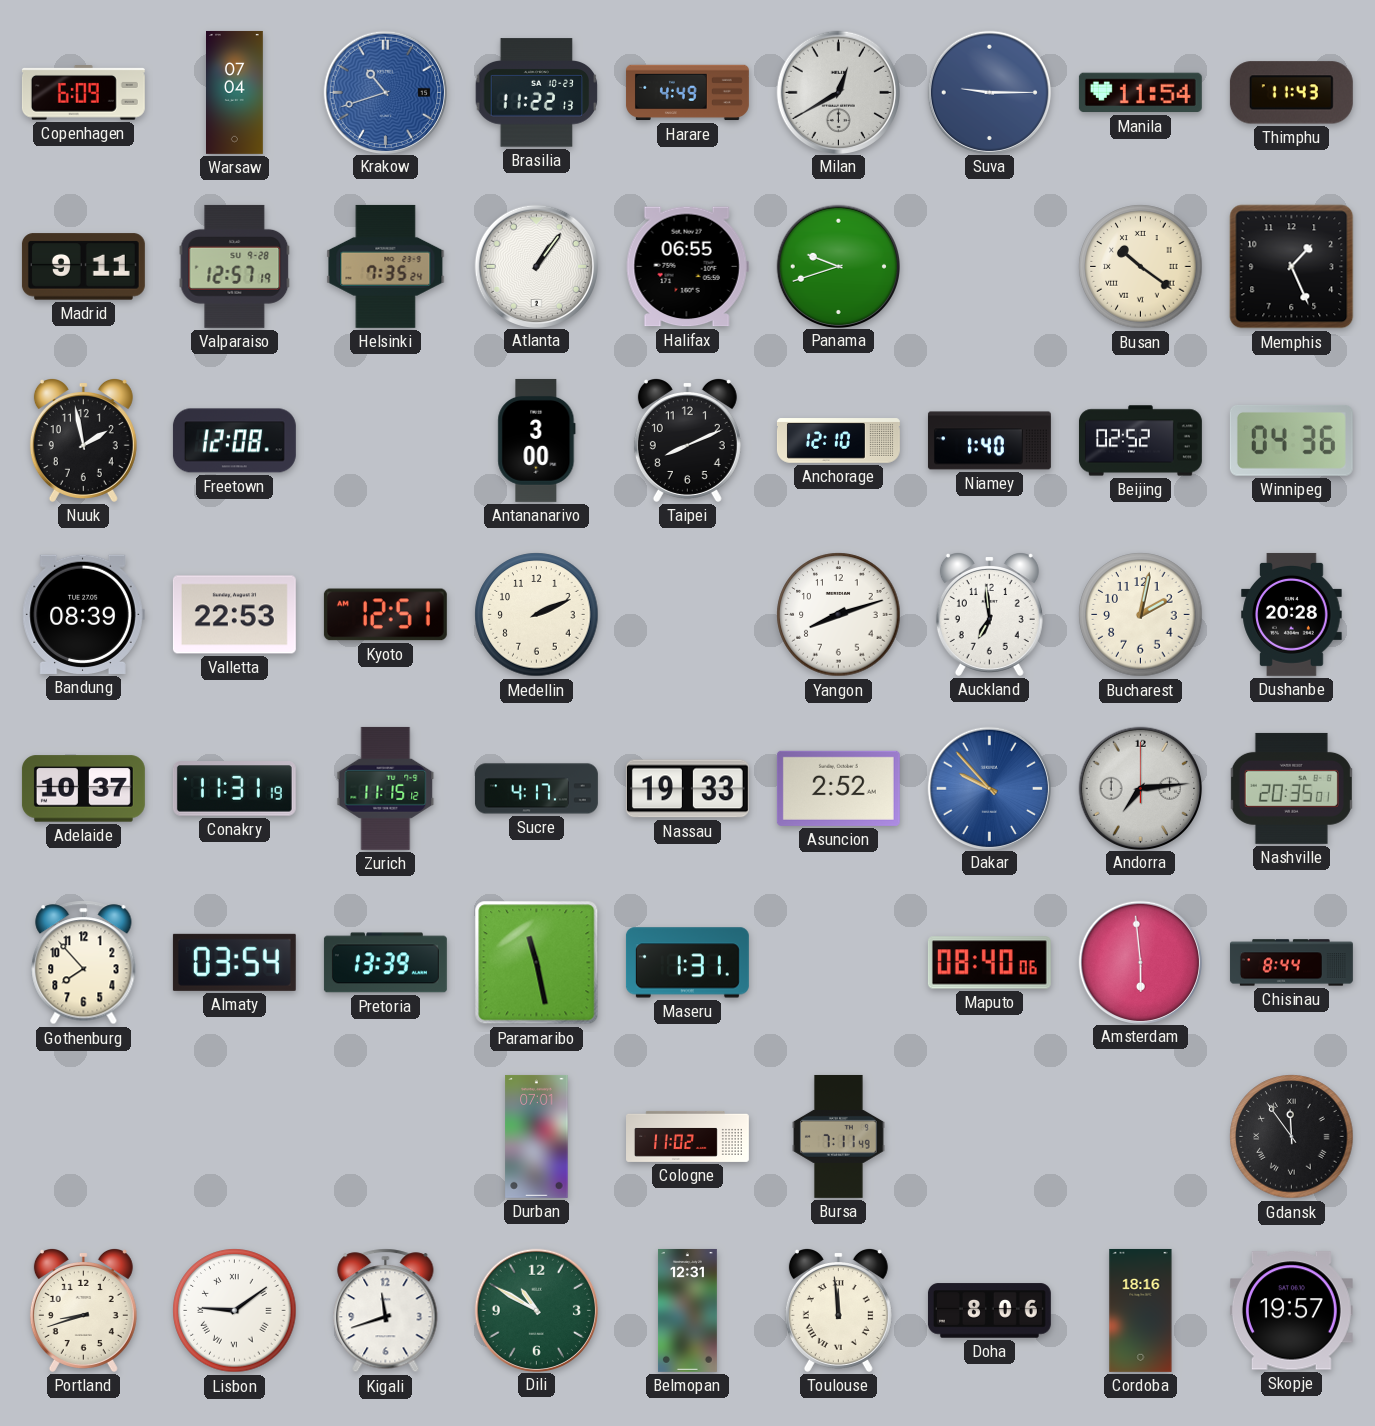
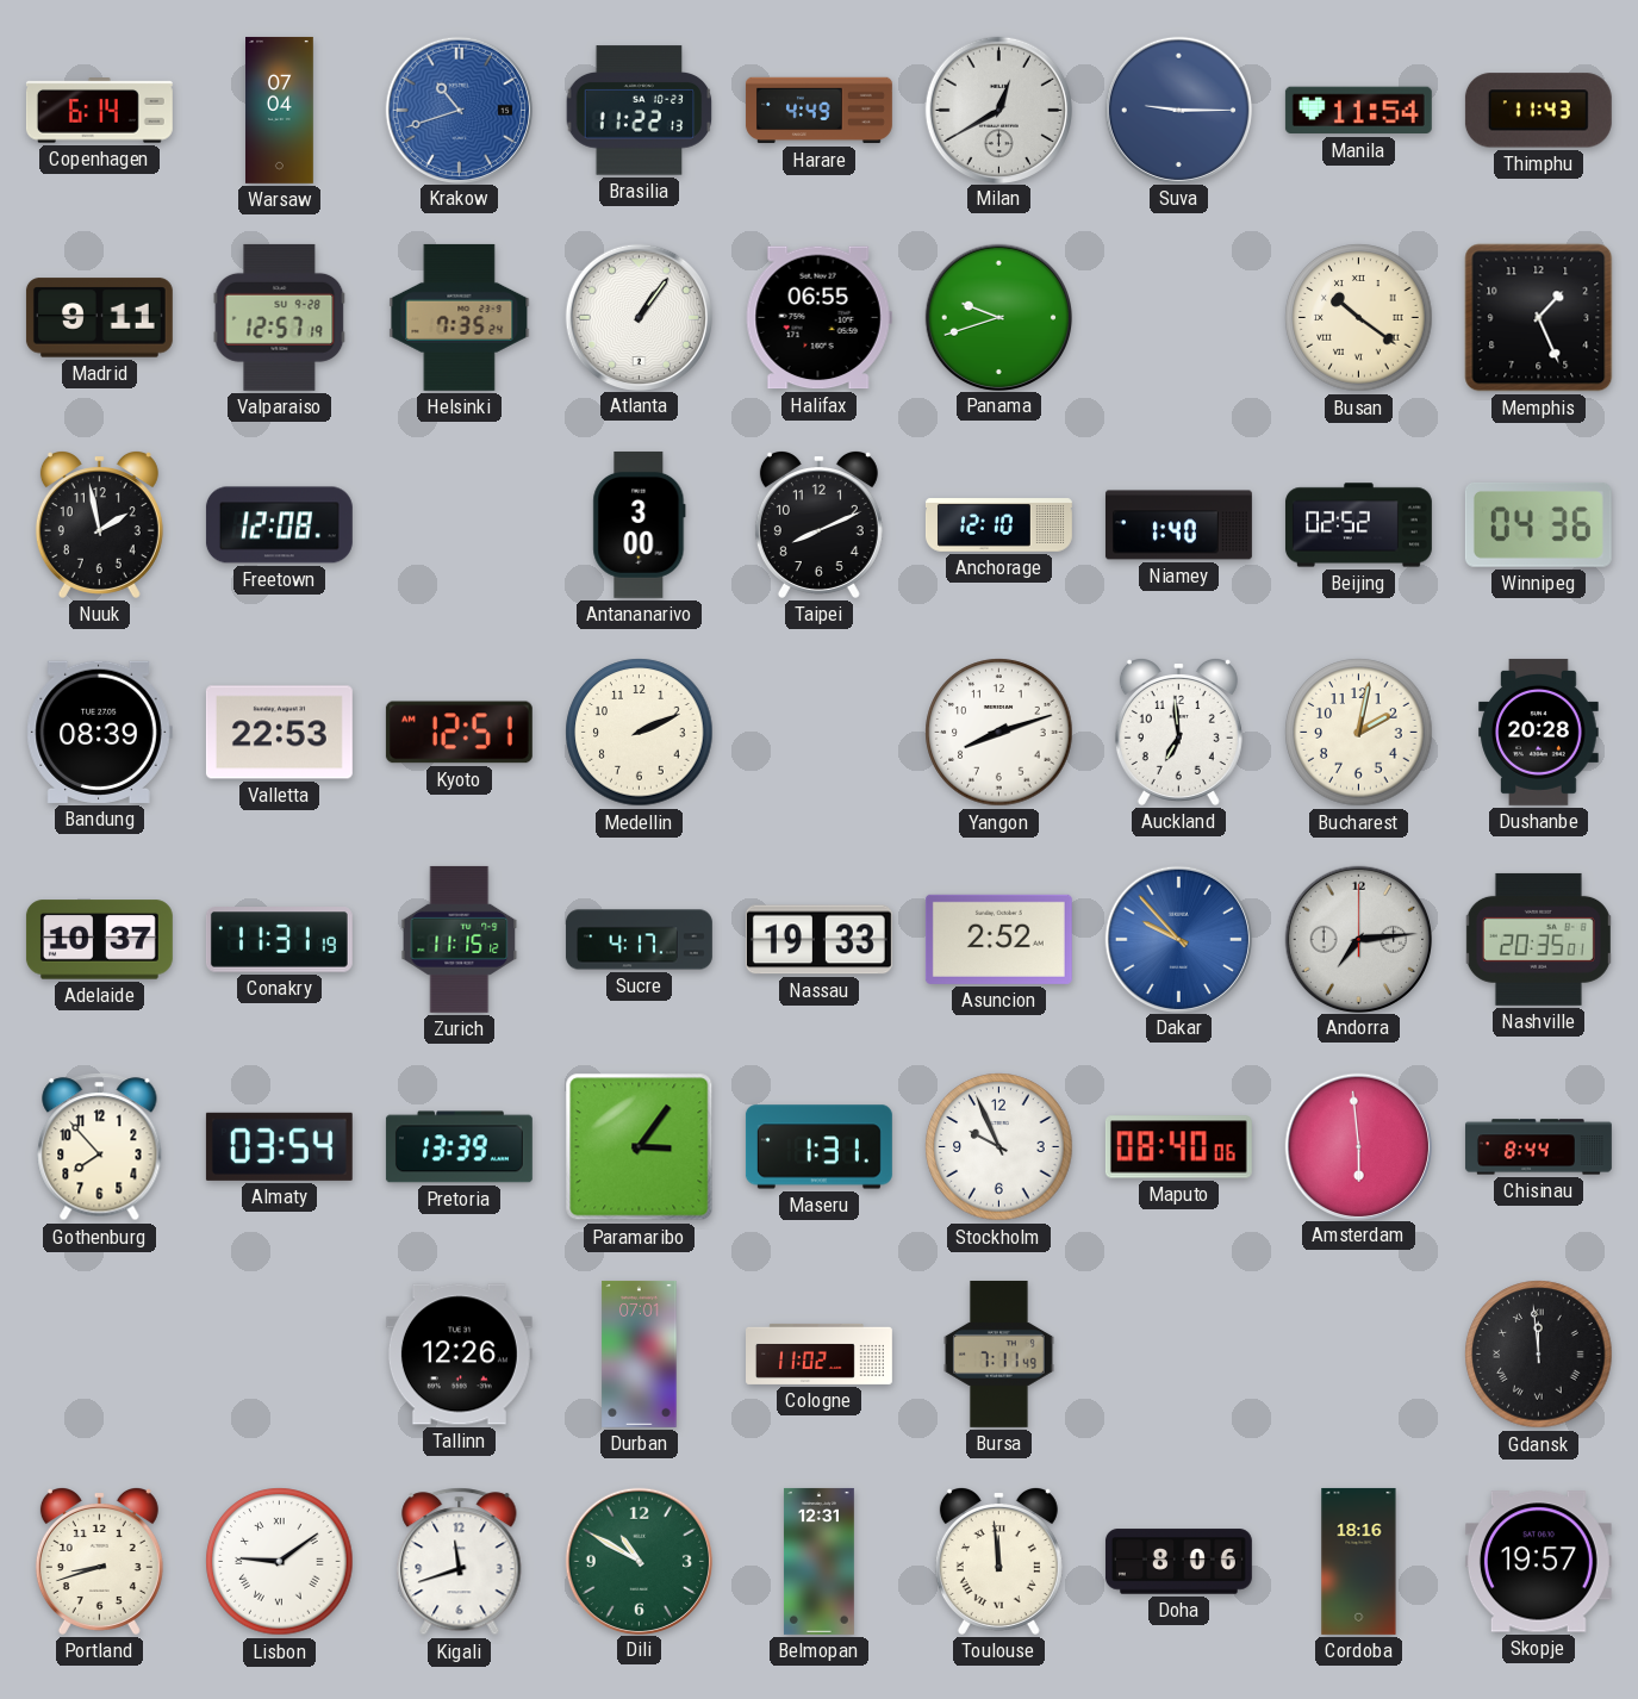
Copenhagen: 6:09 -> 6:14 (99, 111)
Paramaribo: 11:28 -> 3:06 (640, 1147)
Stockholm: none -> 9:56 (999, 1147)
Tallinn: none -> 12:26 (459, 1355)
Gdansk: 11:54 -> 11:59 (1539, 1355)
